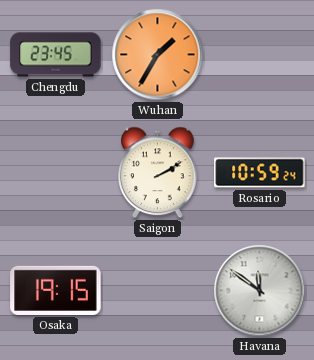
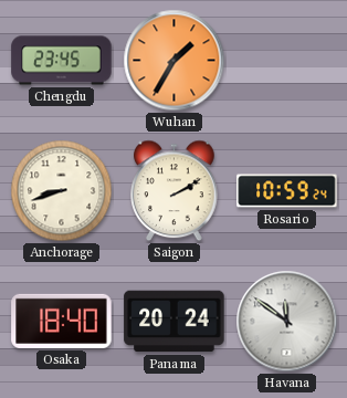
Anchorage: none -> 8:42 (62, 191)
Osaka: 19:15 -> 18:40 (62, 321)
Panama: none -> 20:24 (175, 322)
